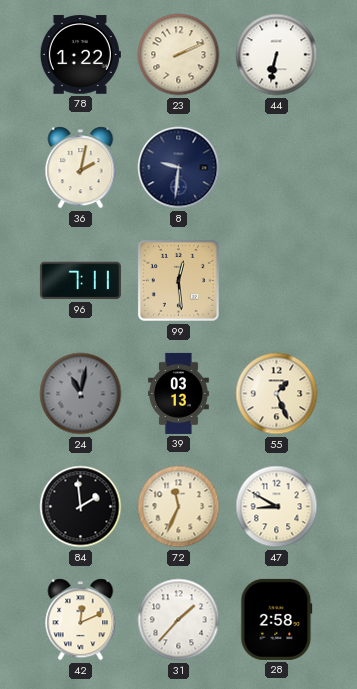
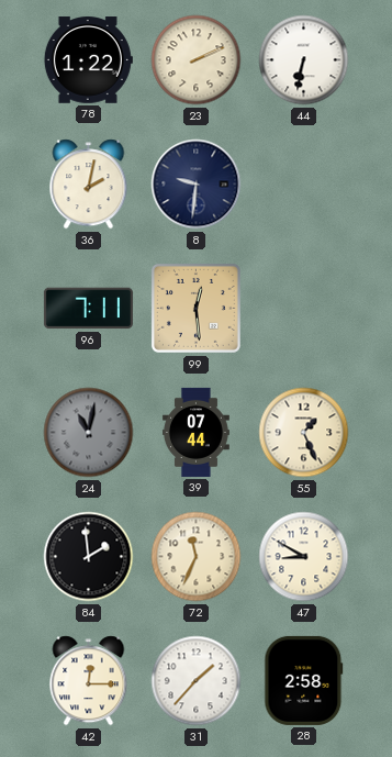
39: 03:13 -> 07:44 (195, 432)
42: 12:11 -> 12:15 (89, 681)
